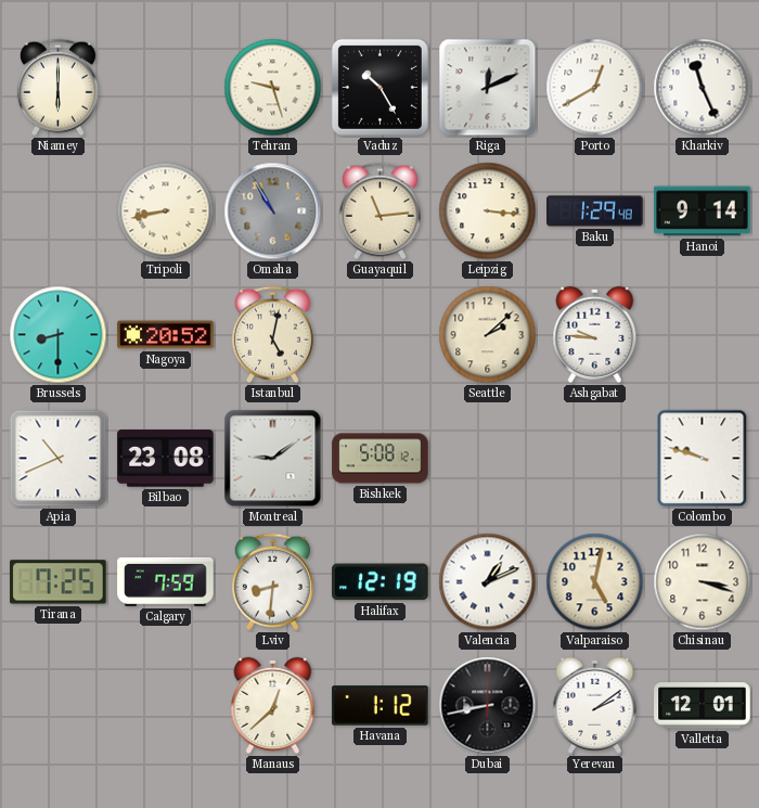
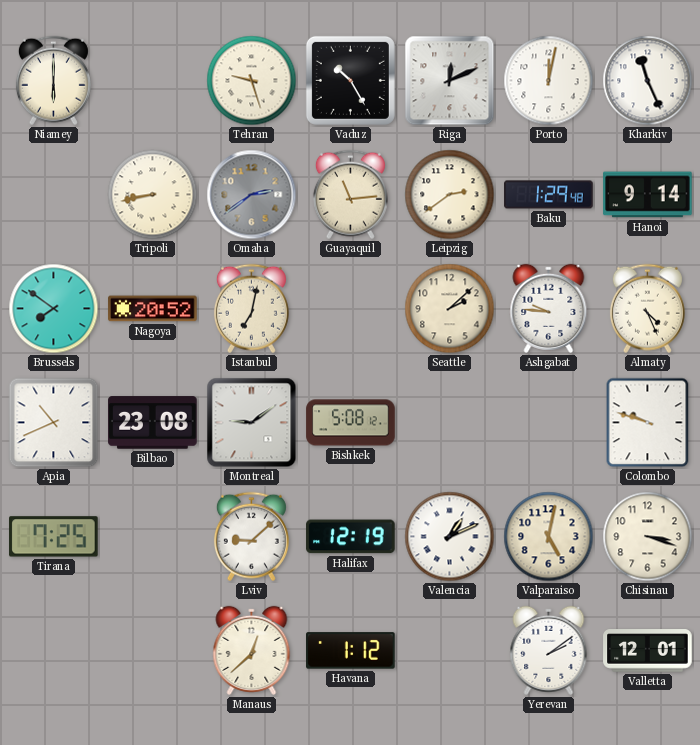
Porto: 12:40 -> 12:02 (549, 81)
Omaha: 10:55 -> 2:39 (252, 195)
Leipzig: 3:16 -> 2:39 (450, 195)
Brussels: 8:30 -> 7:51 (54, 309)
Istanbul: 5:02 -> 7:02 (251, 309)
Almaty: none -> 4:26 (647, 309)
Calgary: 7:59 -> none (166, 581)
Lviv: 8:31 -> 9:08 (251, 537)
Dubai: 8:43 -> none (488, 706)
